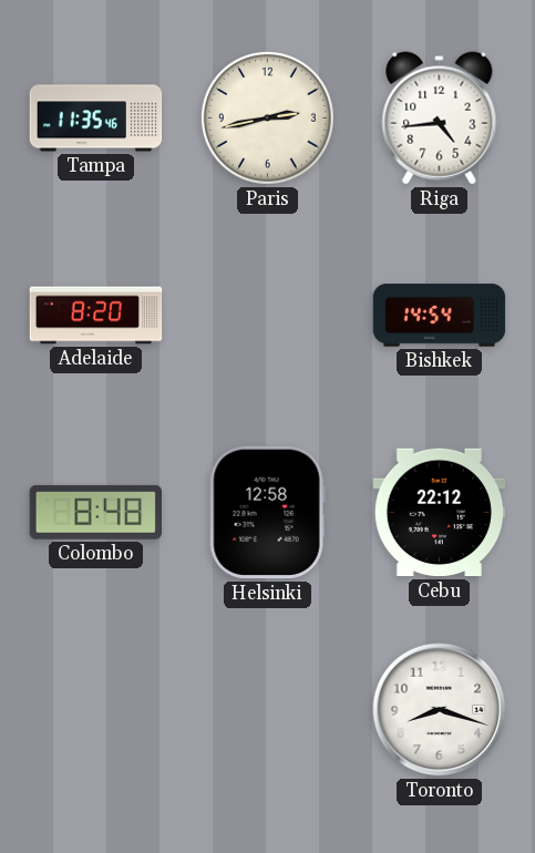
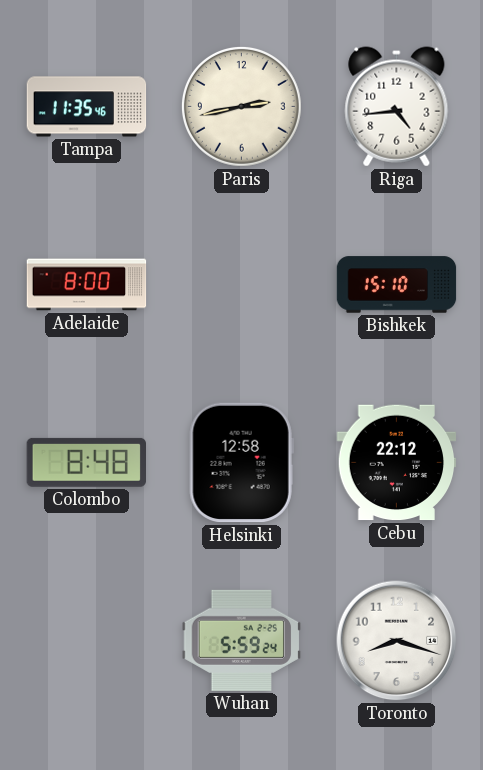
Adelaide: 8:20 -> 8:00 (87, 285)
Bishkek: 14:54 -> 15:10 (397, 285)
Wuhan: none -> 5:59 (242, 640)
